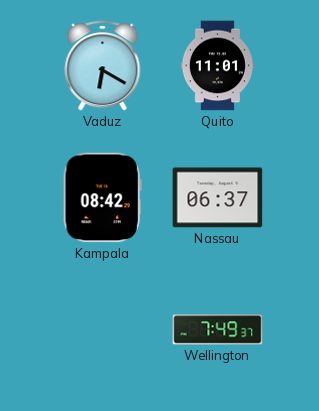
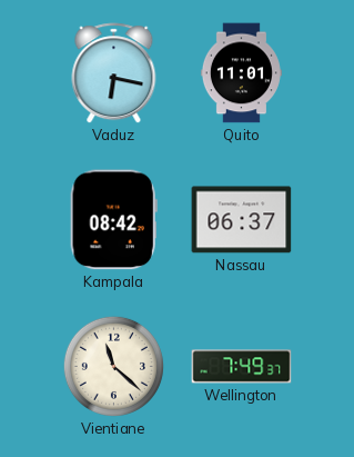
Vaduz: 6:20 -> 6:17 (114, 73)
Vientiane: none -> 11:22 (113, 366)
